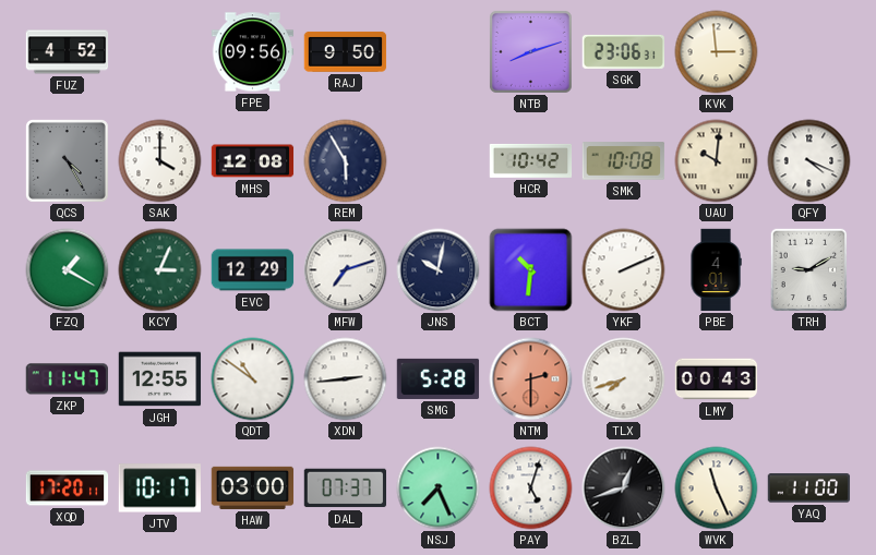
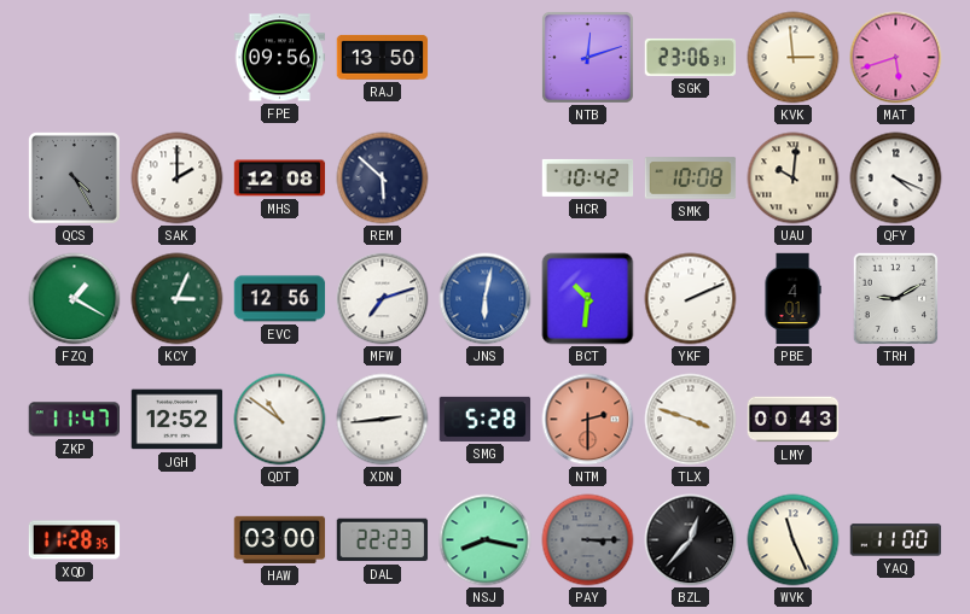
FUZ: 4:52 -> none (68, 52)
RAJ: 9:50 -> 13:50 (383, 57)
NTB: 8:12 -> 12:12 (587, 57)
MAT: none -> 5:42 (896, 58)
SAK: 4:00 -> 2:00 (178, 179)
REM: 5:55 -> 5:52 (383, 179)
EVC: 12:29 -> 12:56 (280, 299)
JNS: 10:02 -> 6:02 (486, 299)
JNS dial: navy -> blue (486, 299)
JGH: 12:55 -> 12:52 (178, 420)
TLX: 7:42 -> 3:48 (691, 420)
XQD: 17:20 -> 11:28 (75, 540)
JTV: 10:17 -> none (159, 488)
DAL: 07:37 -> 22:23 (383, 540)
NSJ: 7:26 -> 8:17 (486, 540)
PAY: 5:03 -> 3:15 (588, 540)
PAY dial: white -> grey (588, 540)
BZL: 12:42 -> 12:37 (691, 540)
